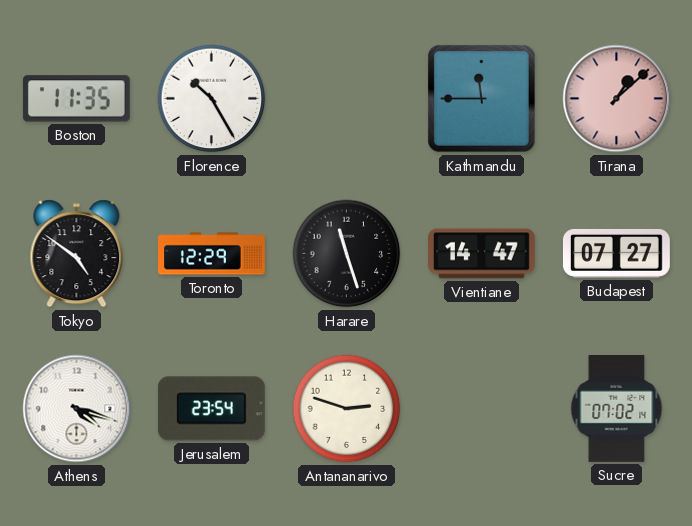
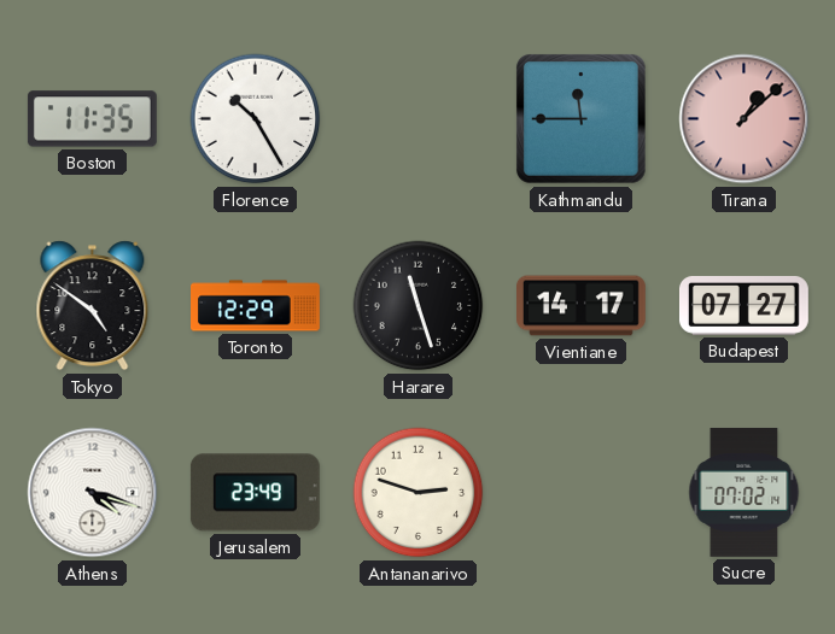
Vientiane: 14:47 -> 14:17 (582, 306)
Jerusalem: 23:54 -> 23:49 (255, 493)
